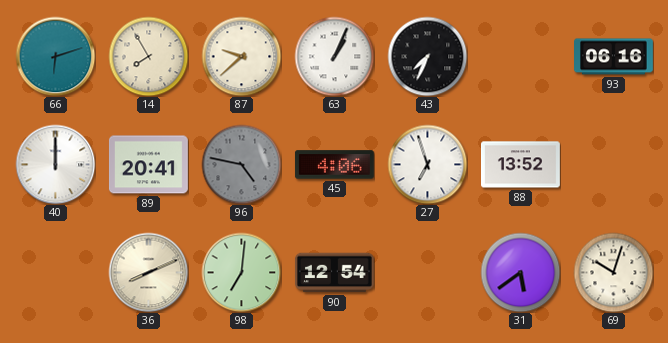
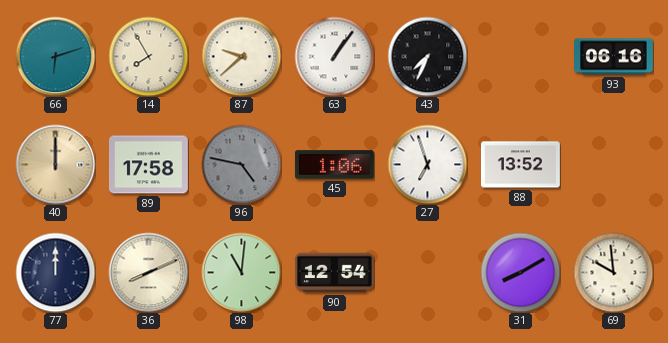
63: 1:04 -> 1:06 (334, 56)
40 dial: white -> champagne (55, 164)
89: 20:41 -> 17:58 (148, 165)
45: 4:06 -> 1:06 (334, 165)
77: none -> 12:00 (55, 272)
98: 7:01 -> 11:01 (241, 272)
31: 5:39 -> 8:10 (520, 272)
69: 10:03 -> 9:59 (613, 272)
